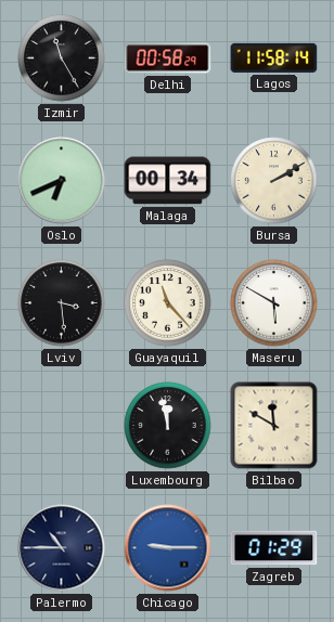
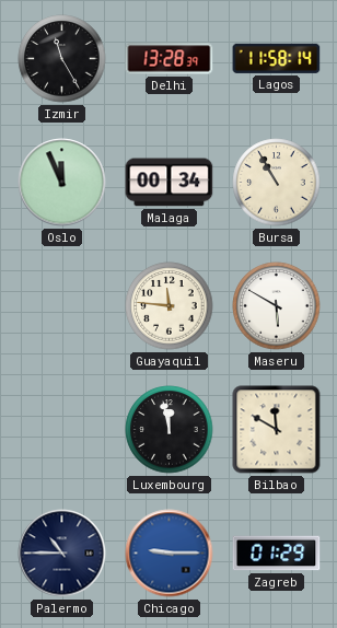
Delhi: 00:58 -> 13:28 (170, 59)
Oslo: 6:41 -> 11:56 (62, 183)
Bursa: 2:10 -> 10:55 (277, 183)
Lviv: 3:29 -> none (62, 303)
Guayaquil: 11:23 -> 11:46 (170, 306)
